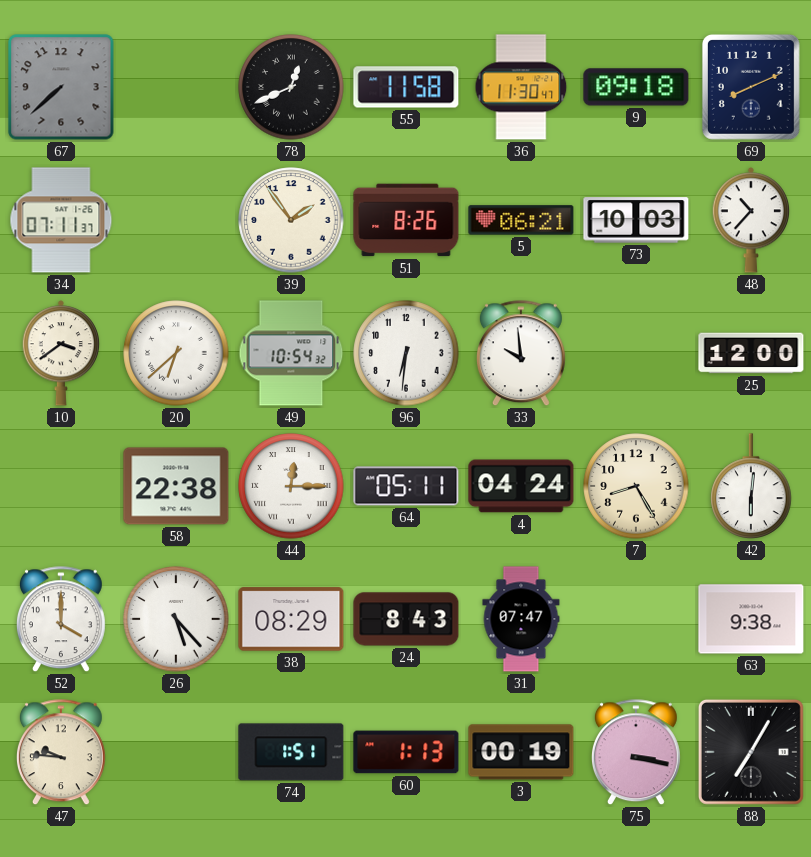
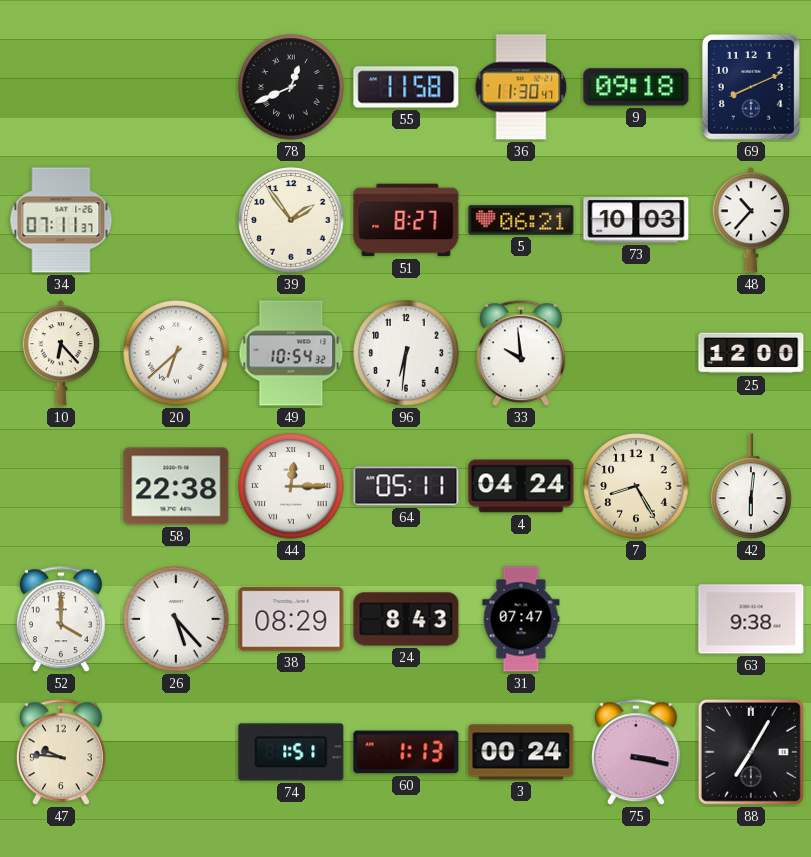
67: 7:38 -> none (61, 87)
51: 8:26 -> 8:27 (406, 220)
10: 3:39 -> 6:23 (60, 353)
3: 00:19 -> 00:24 (521, 752)
